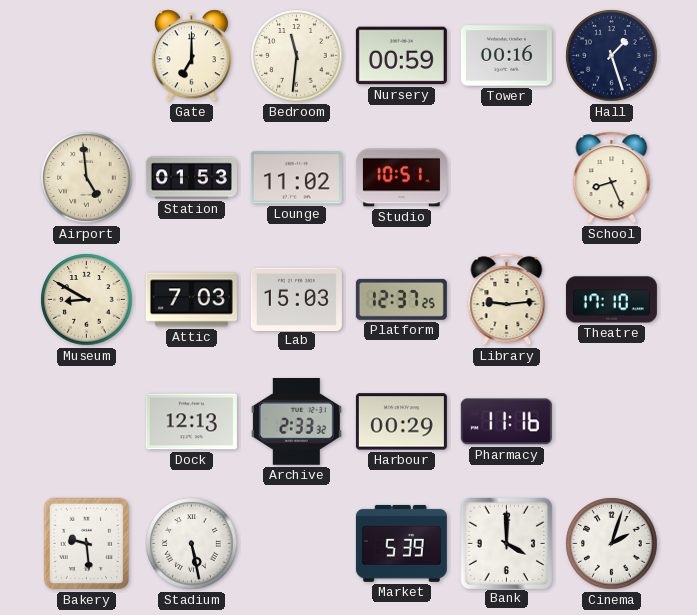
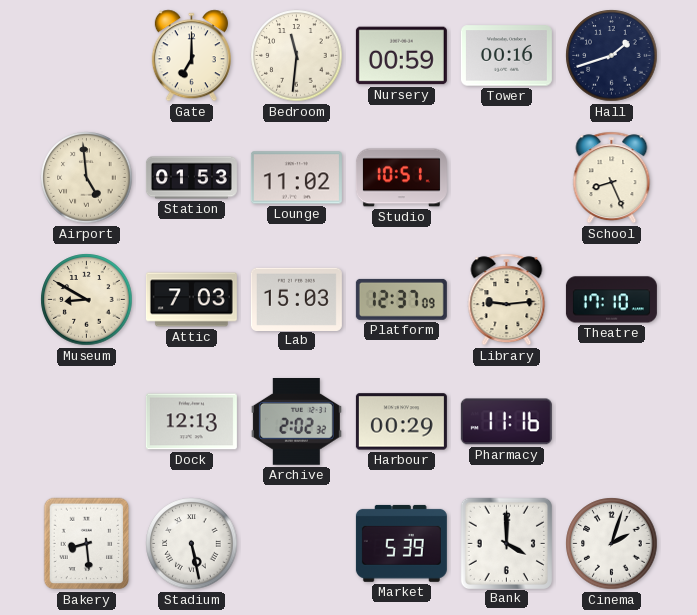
Hall: 1:27 -> 1:42 (612, 56)
Platform: 12:37:25 -> 12:37:09 (401, 299)
Archive: 2:33 -> 2:02 (296, 422)
Bakery: 9:29 -> 8:29 (87, 544)
